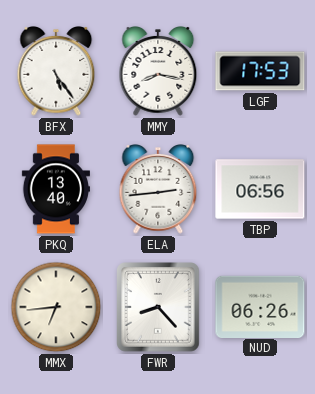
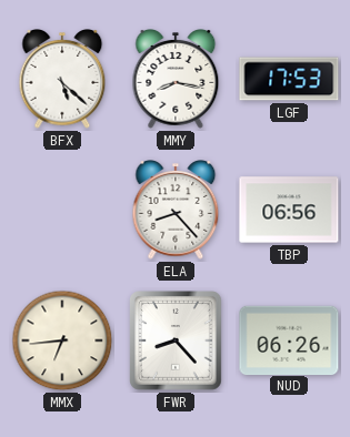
BFX: 5:24 -> 5:22 (62, 80)
PKQ: 13:40 -> none (55, 189)
ELA: 2:44 -> 8:23 (176, 211)
